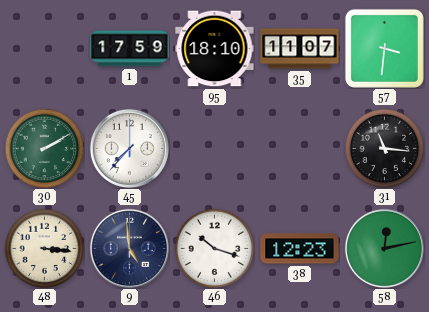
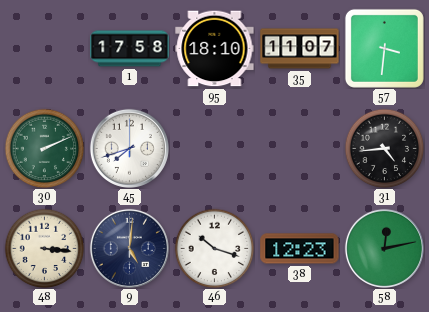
1: 17:59 -> 17:58 (130, 49)
30: 2:10 -> 2:11 (44, 148)
45: 7:37 -> 7:42 (129, 148)
31: 11:16 -> 4:44 (384, 148)
9: 4:59 -> 5:01 (129, 248)
